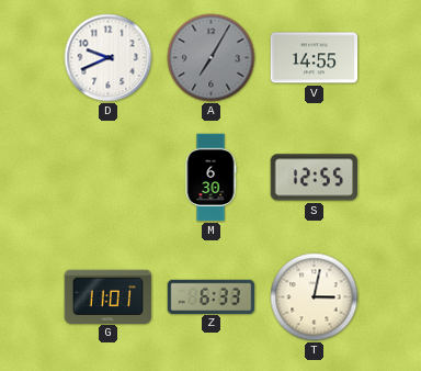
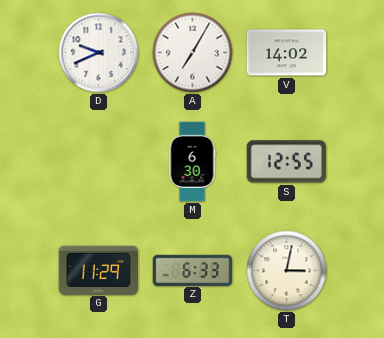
A dial: grey -> white (193, 53)
V: 14:55 -> 14:02 (287, 53)
G: 11:01 -> 11:29 (99, 270)
